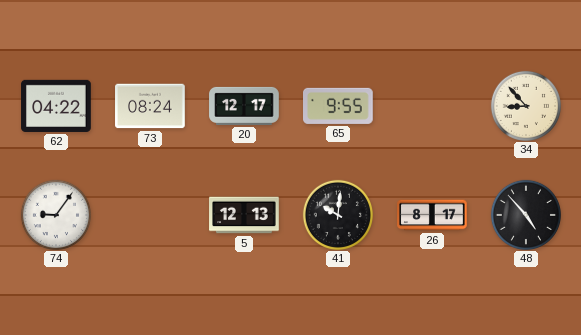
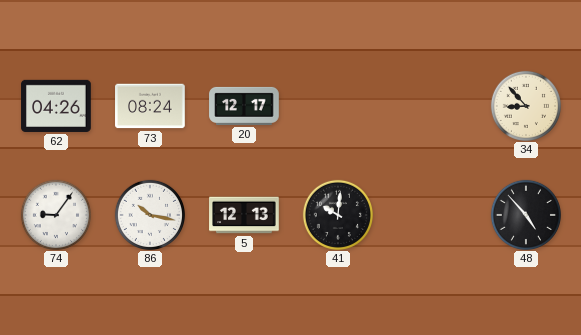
62: 04:22 -> 04:26 (56, 106)
65: 9:55 -> none (339, 106)
86: none -> 10:17 (149, 214)
26: 8:17 -> none (432, 215)
